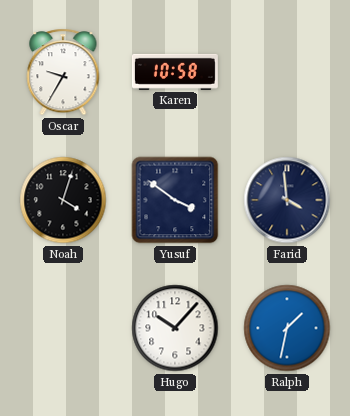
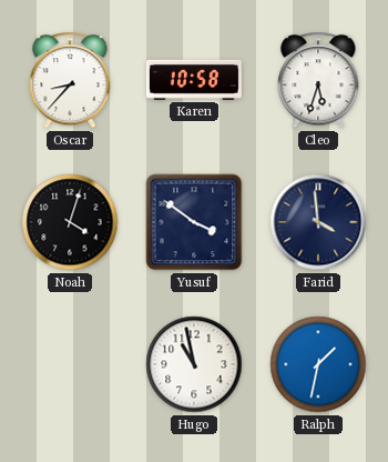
Oscar: 9:35 -> 8:37 (70, 80)
Cleo: none -> 5:33 (318, 80)
Hugo: 10:07 -> 10:58 (194, 364)
